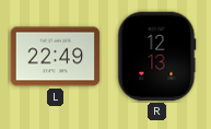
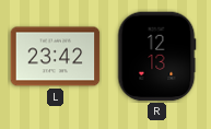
L: 22:49 -> 23:42 (56, 57)
